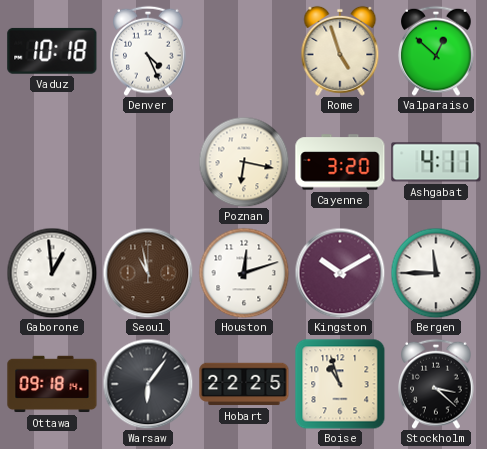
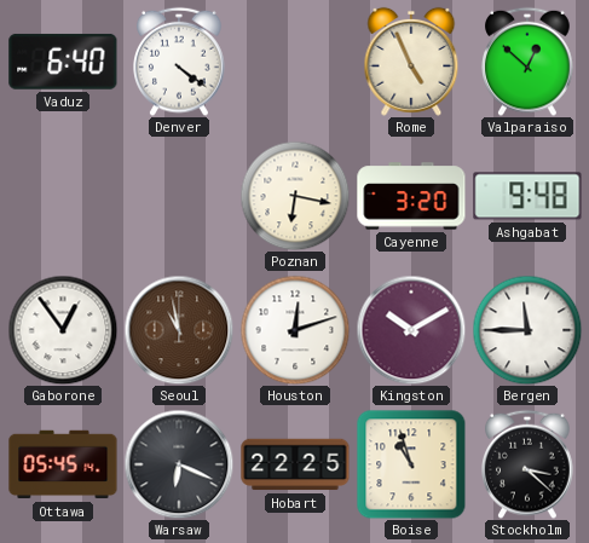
Vaduz: 10:18 -> 6:40 (63, 62)
Denver: 4:26 -> 4:21 (179, 62)
Rome: 4:57 -> 4:56 (411, 62)
Ashgabat: 4:11 -> 9:48 (527, 196)
Gaborone: 12:59 -> 12:54 (63, 330)
Ottawa: 09:18 -> 05:45 (63, 464)
Warsaw: 6:06 -> 6:19 (179, 464)
